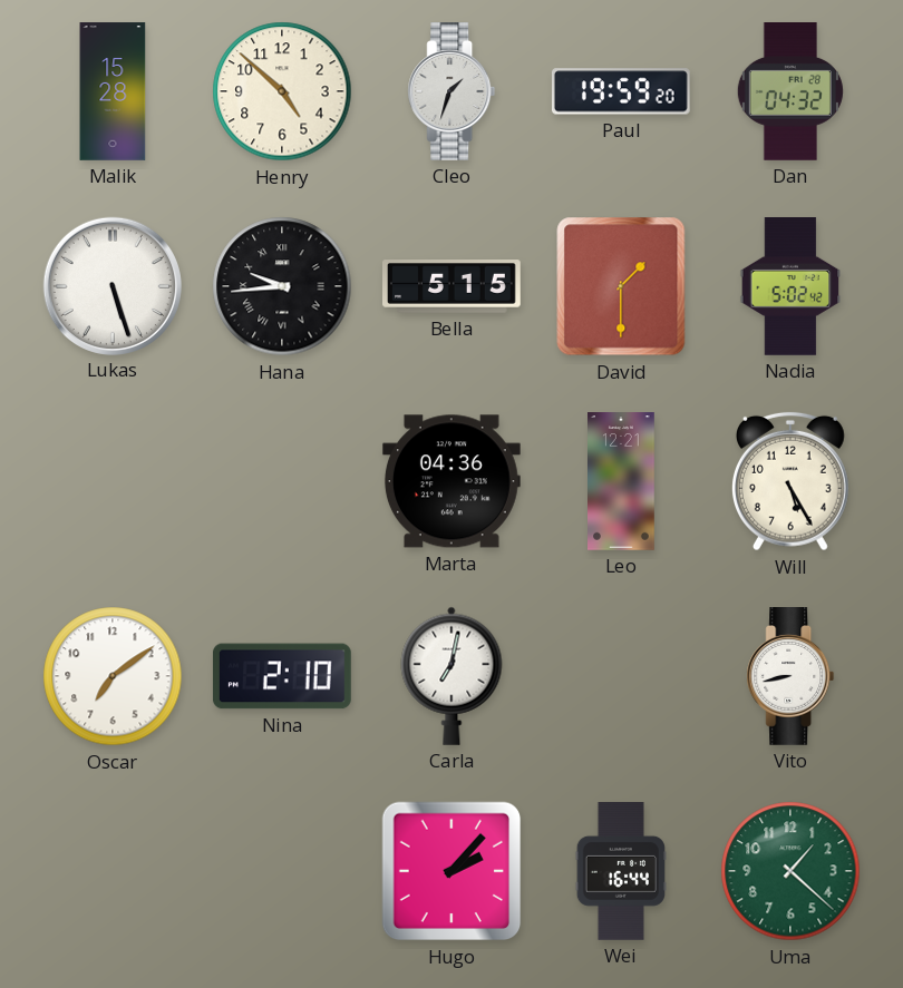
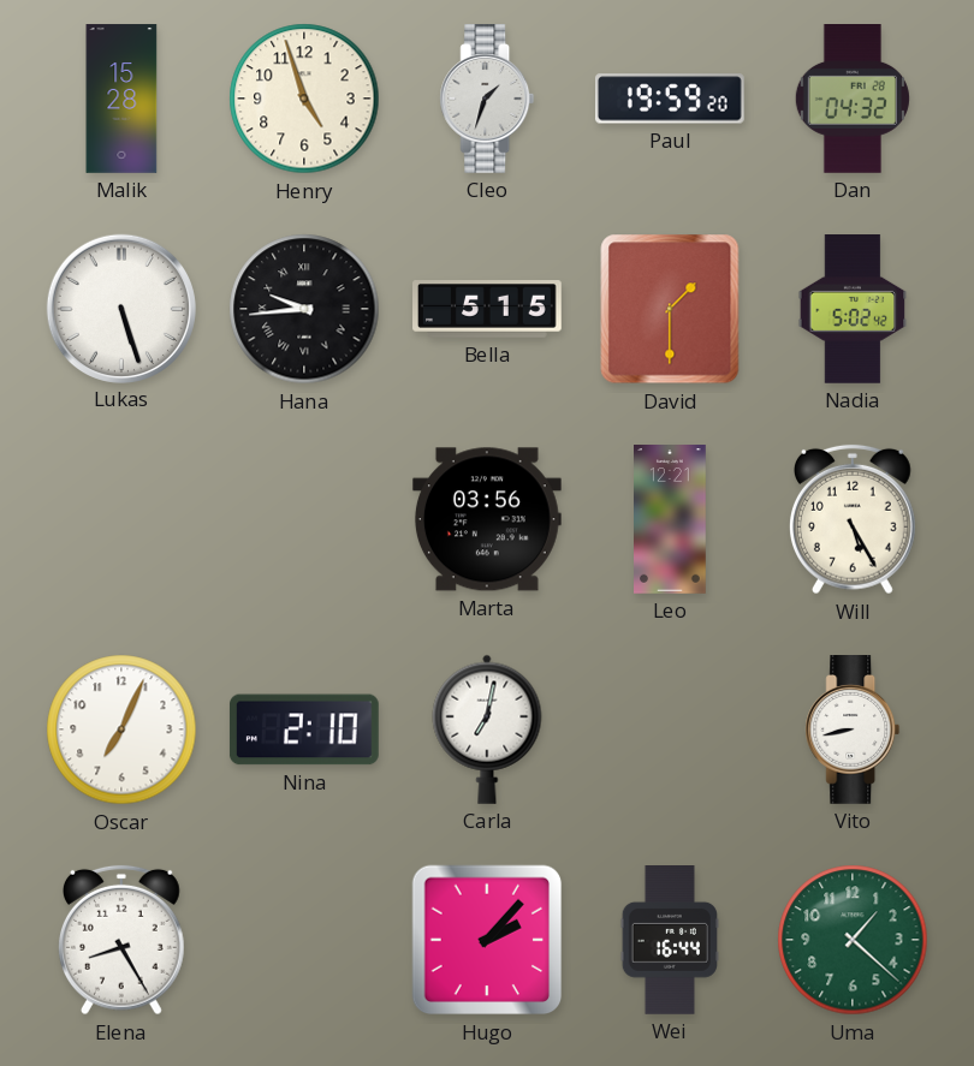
Henry: 4:52 -> 4:57 (304, 99)
Marta: 04:36 -> 03:56 (487, 519)
Oscar: 7:09 -> 7:04 (121, 729)
Elena: none -> 8:25 (121, 940)
